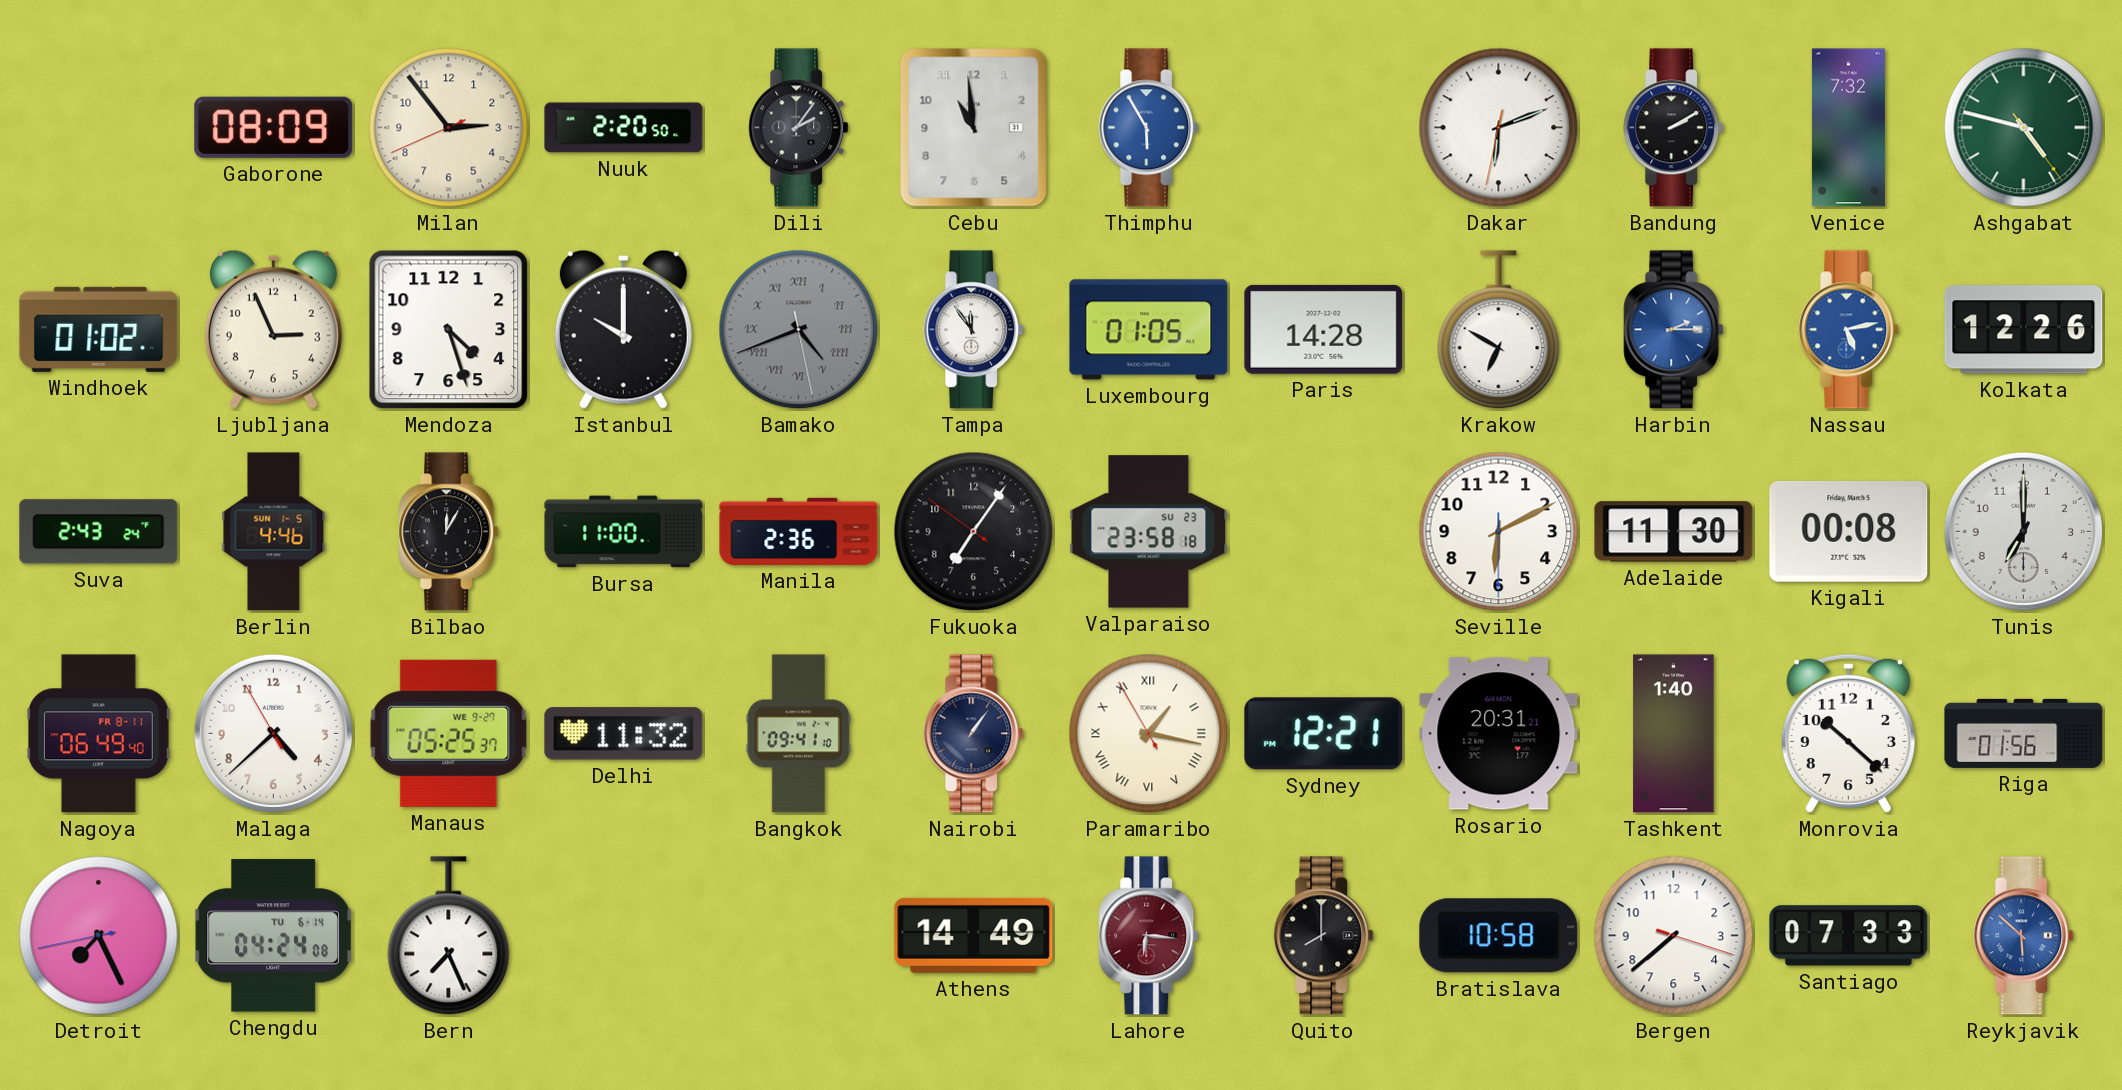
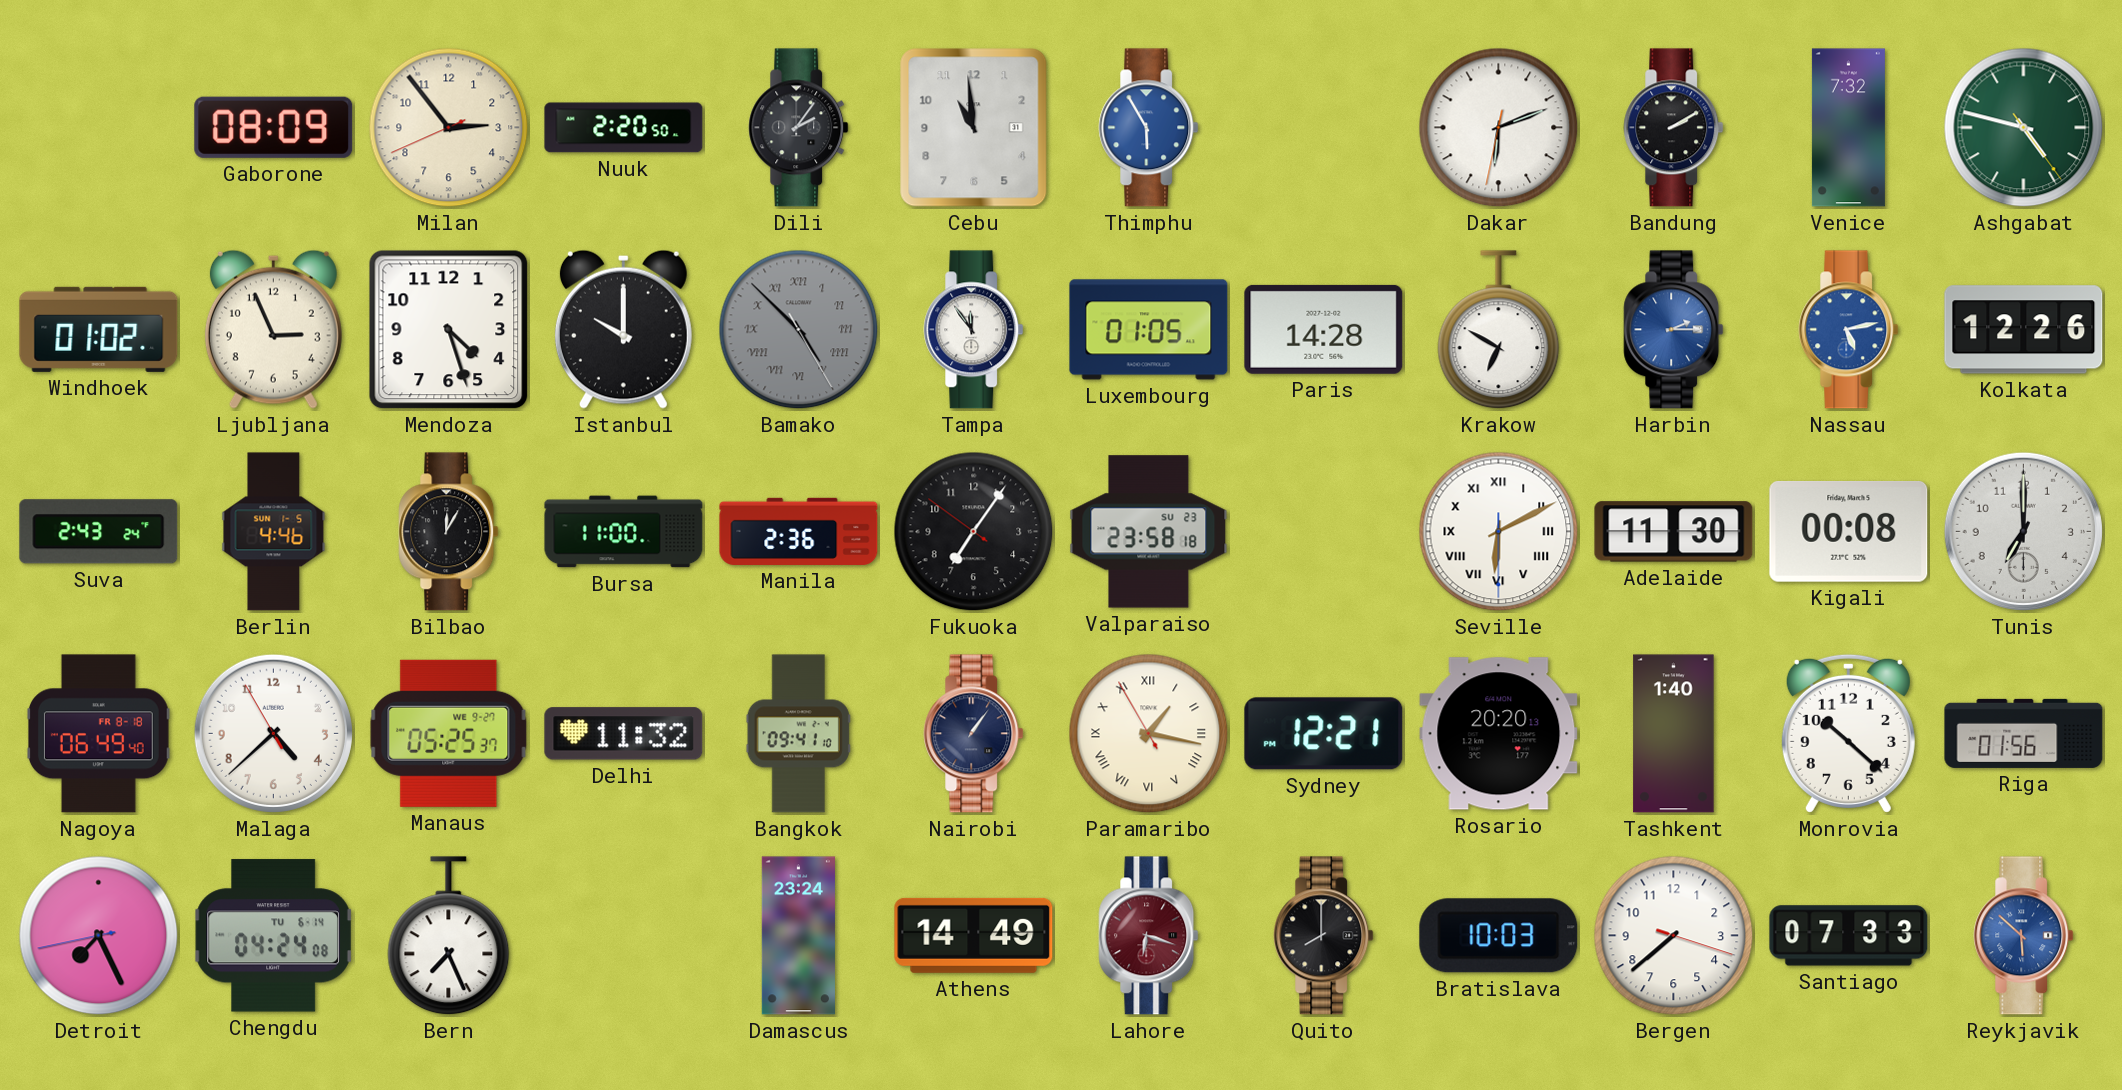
Bamako: 4:41 -> 4:52 (799, 330)
Seville numerals: Arabic -> Roman (1499, 532)
Nagoya date: FR 8-11 -> FR 8-18 (98, 734)
Rosario: 20:31 -> 20:20 (1499, 734)
Damascus: none -> 23:24 (798, 936)
Lahore: 6:16 -> 6:18 (1149, 936)
Bratislava: 10:58 -> 10:03 (1499, 936)
